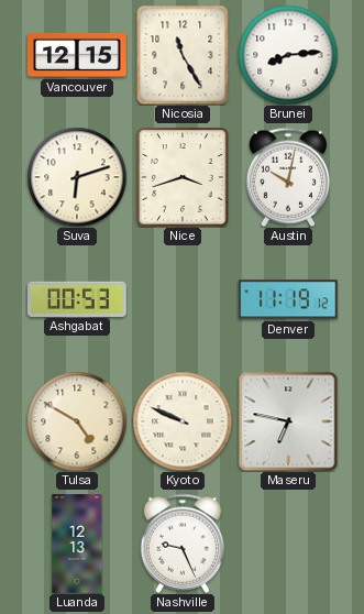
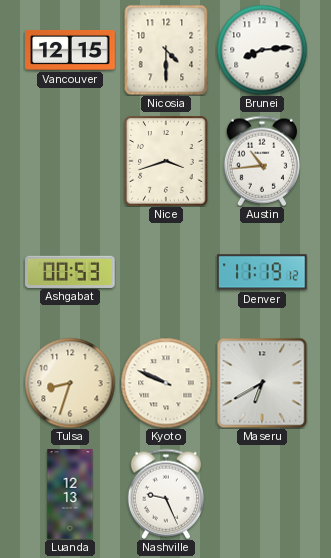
Nicosia: 11:25 -> 4:30 (166, 50)
Suva: 6:12 -> none (77, 177)
Austin: 10:02 -> 10:44 (261, 161)
Tulsa: 4:50 -> 8:33 (70, 383)
Maseru: 6:47 -> 6:40 (262, 383)
